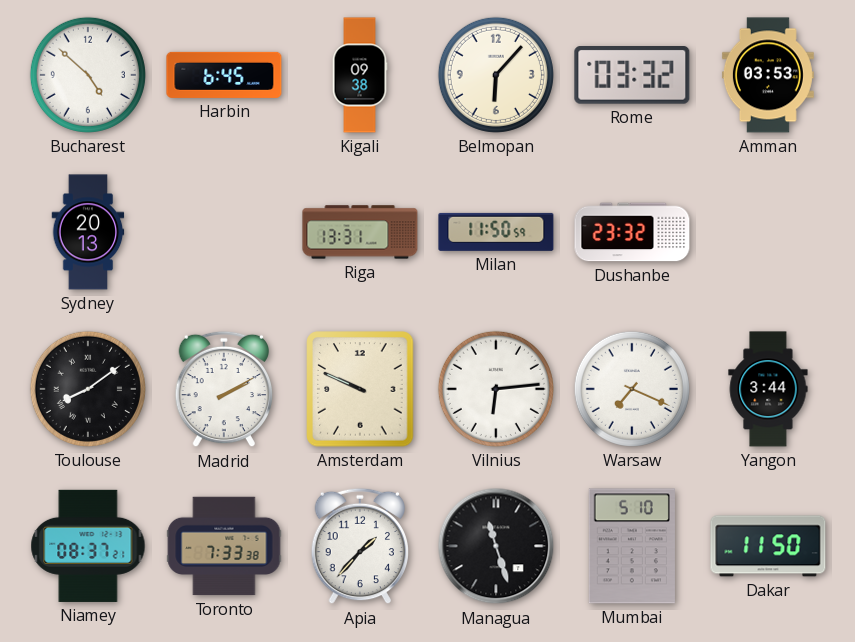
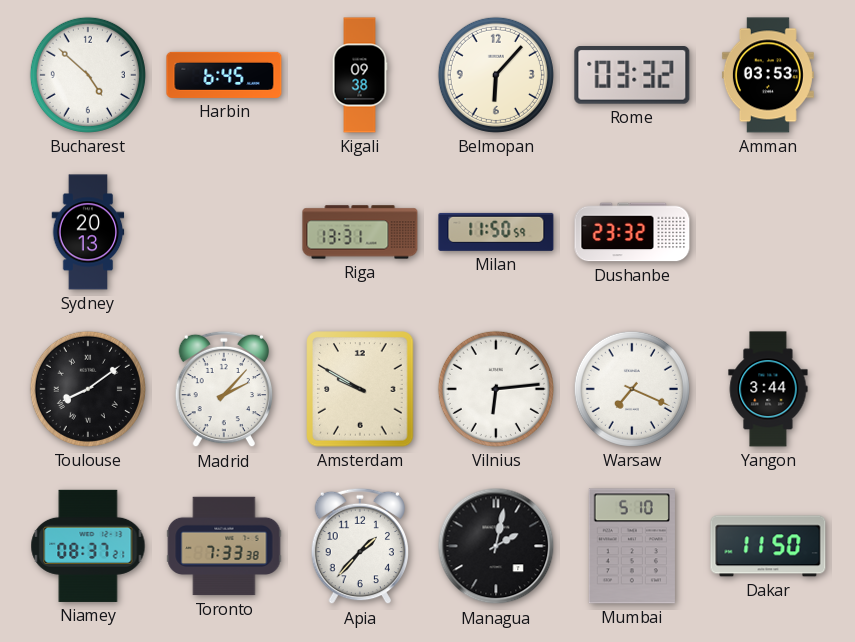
Madrid: 2:10 -> 2:07 (223, 389)
Amsterdam: 9:49 -> 9:50 (360, 389)
Managua: 11:27 -> 2:02 (496, 546)
